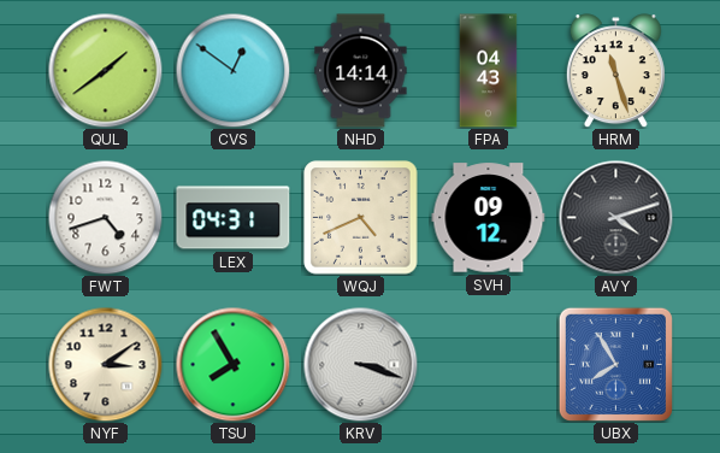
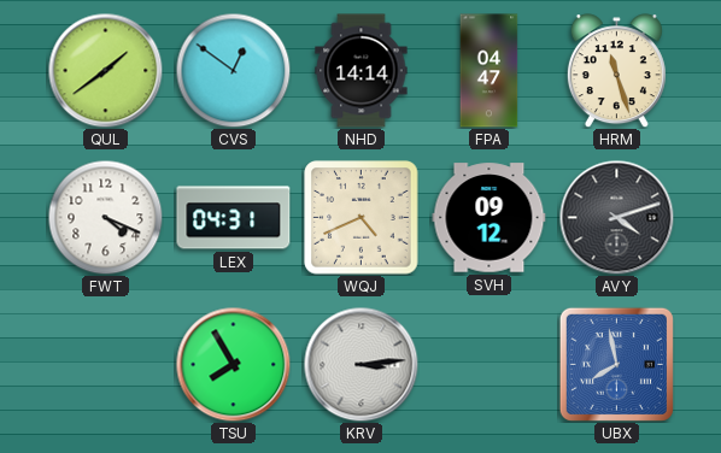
FPA: 04:43 -> 04:47 (490, 71)
FWT: 4:42 -> 4:19 (105, 217)
NYF: 3:09 -> none (105, 364)
KRV: 3:18 -> 3:14 (360, 364)
UBX: 7:55 -> 7:58 (616, 364)
